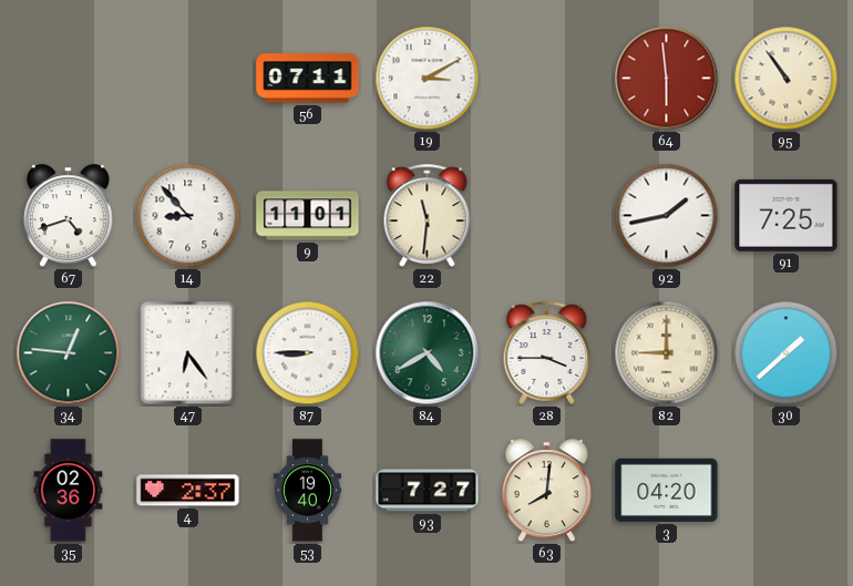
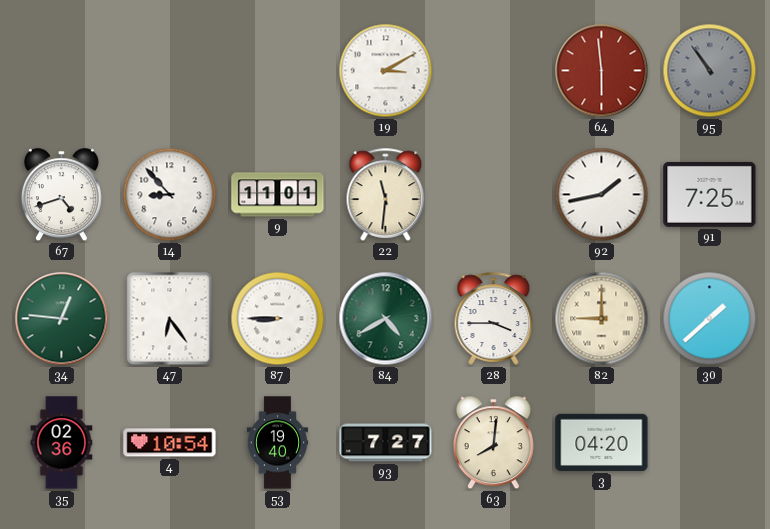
56: 07:11 -> none (308, 79)
95 dial: cream -> grey (710, 71)
4: 2:37 -> 10:54 (170, 443)
